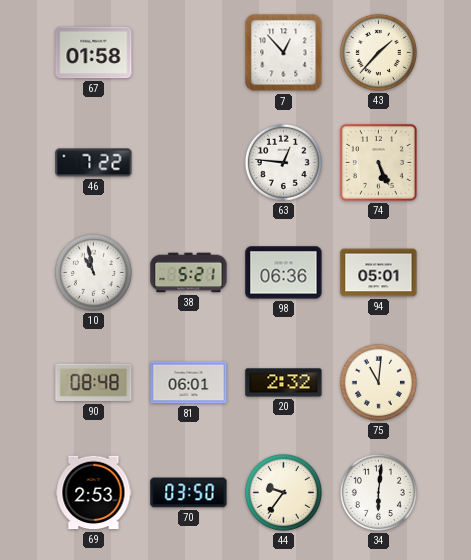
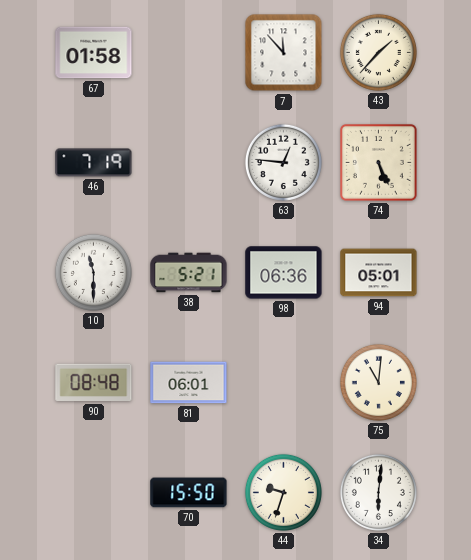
7: 12:53 -> 11:53 (284, 53)
46: 7:22 -> 7:19 (94, 163)
10: 10:58 -> 11:30 (93, 272)
20: 2:32 -> none (284, 383)
69: 2:53 -> none (94, 493)
70: 03:50 -> 15:50 (189, 493)
44: 9:36 -> 9:33 (283, 492)
